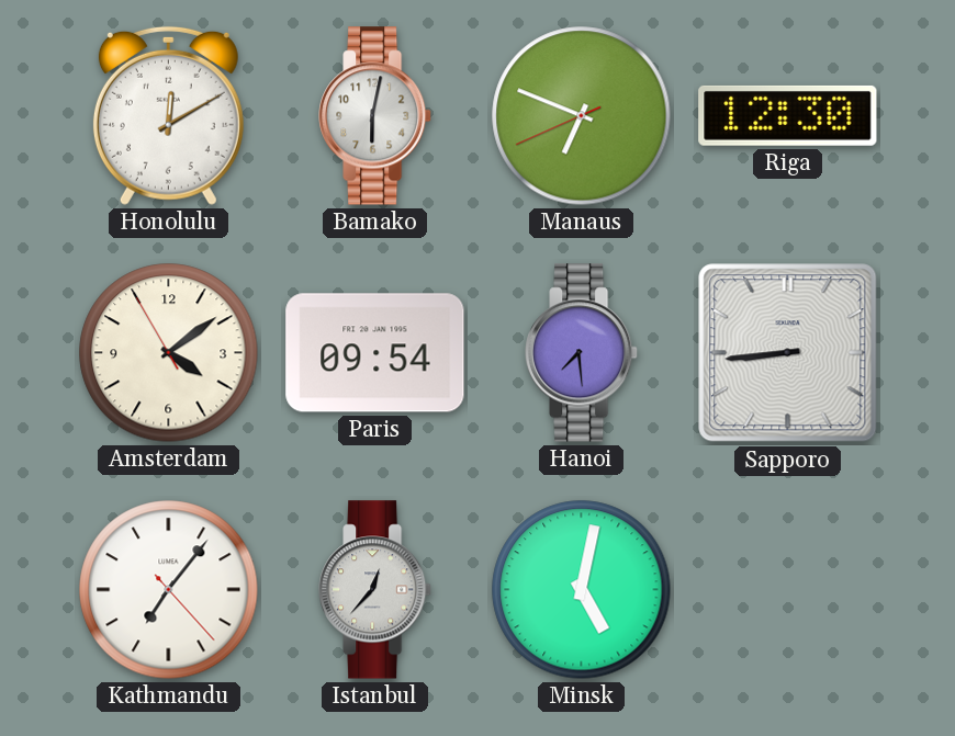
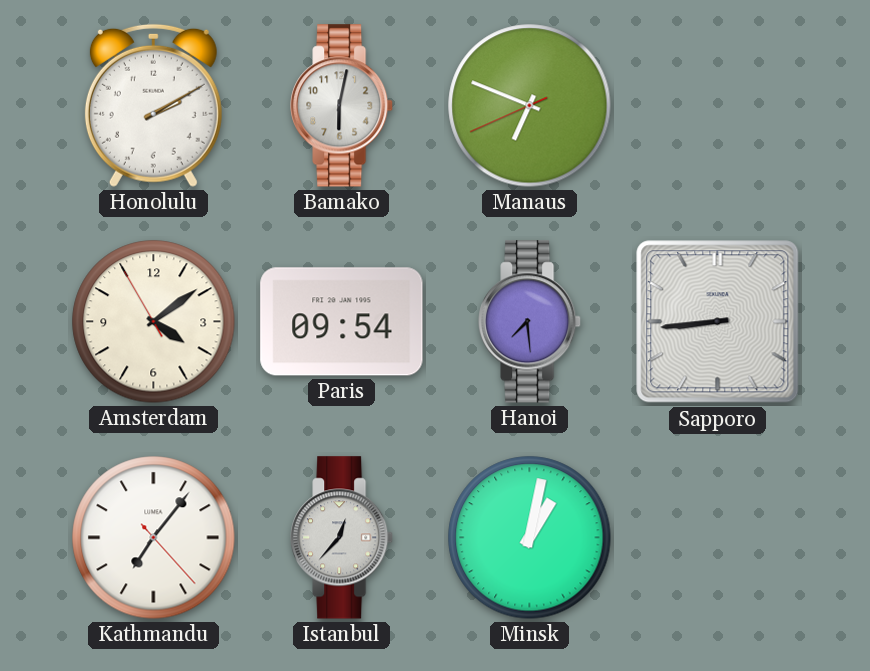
Honolulu: 12:10 -> 2:10 (153, 105)
Riga: 12:30 -> none (788, 115)
Minsk: 5:02 -> 1:02 (530, 538)
